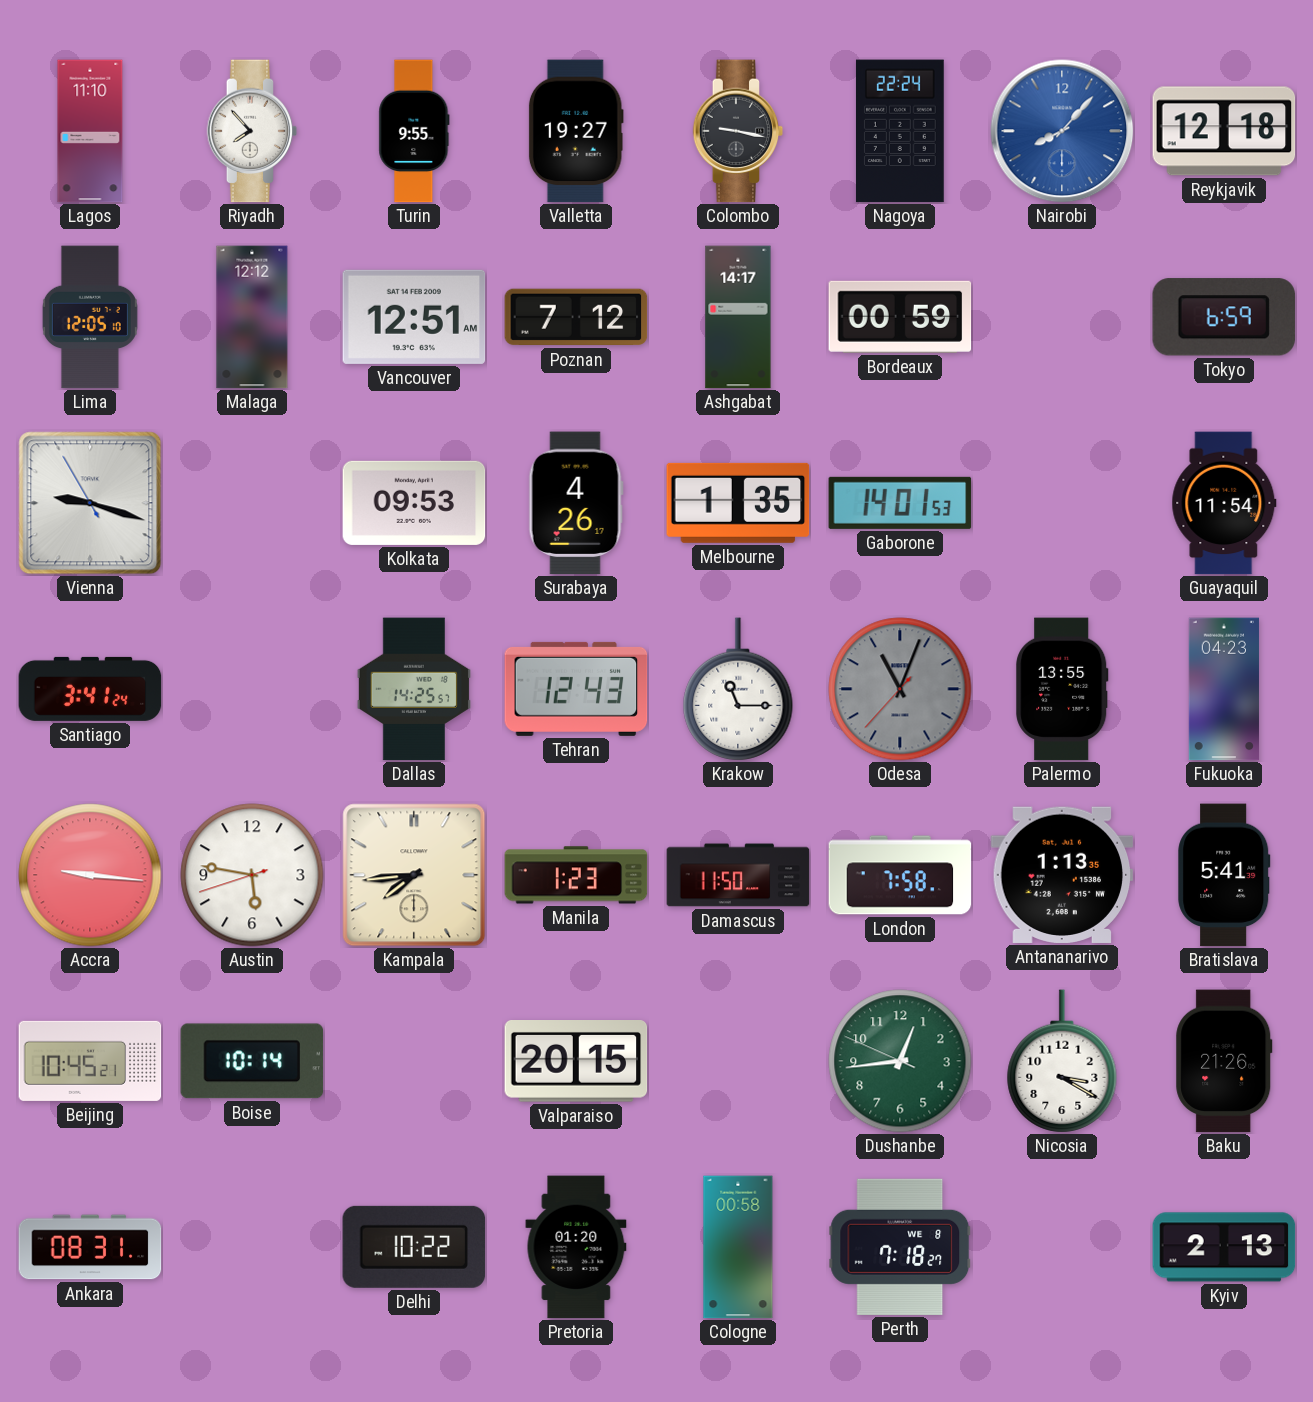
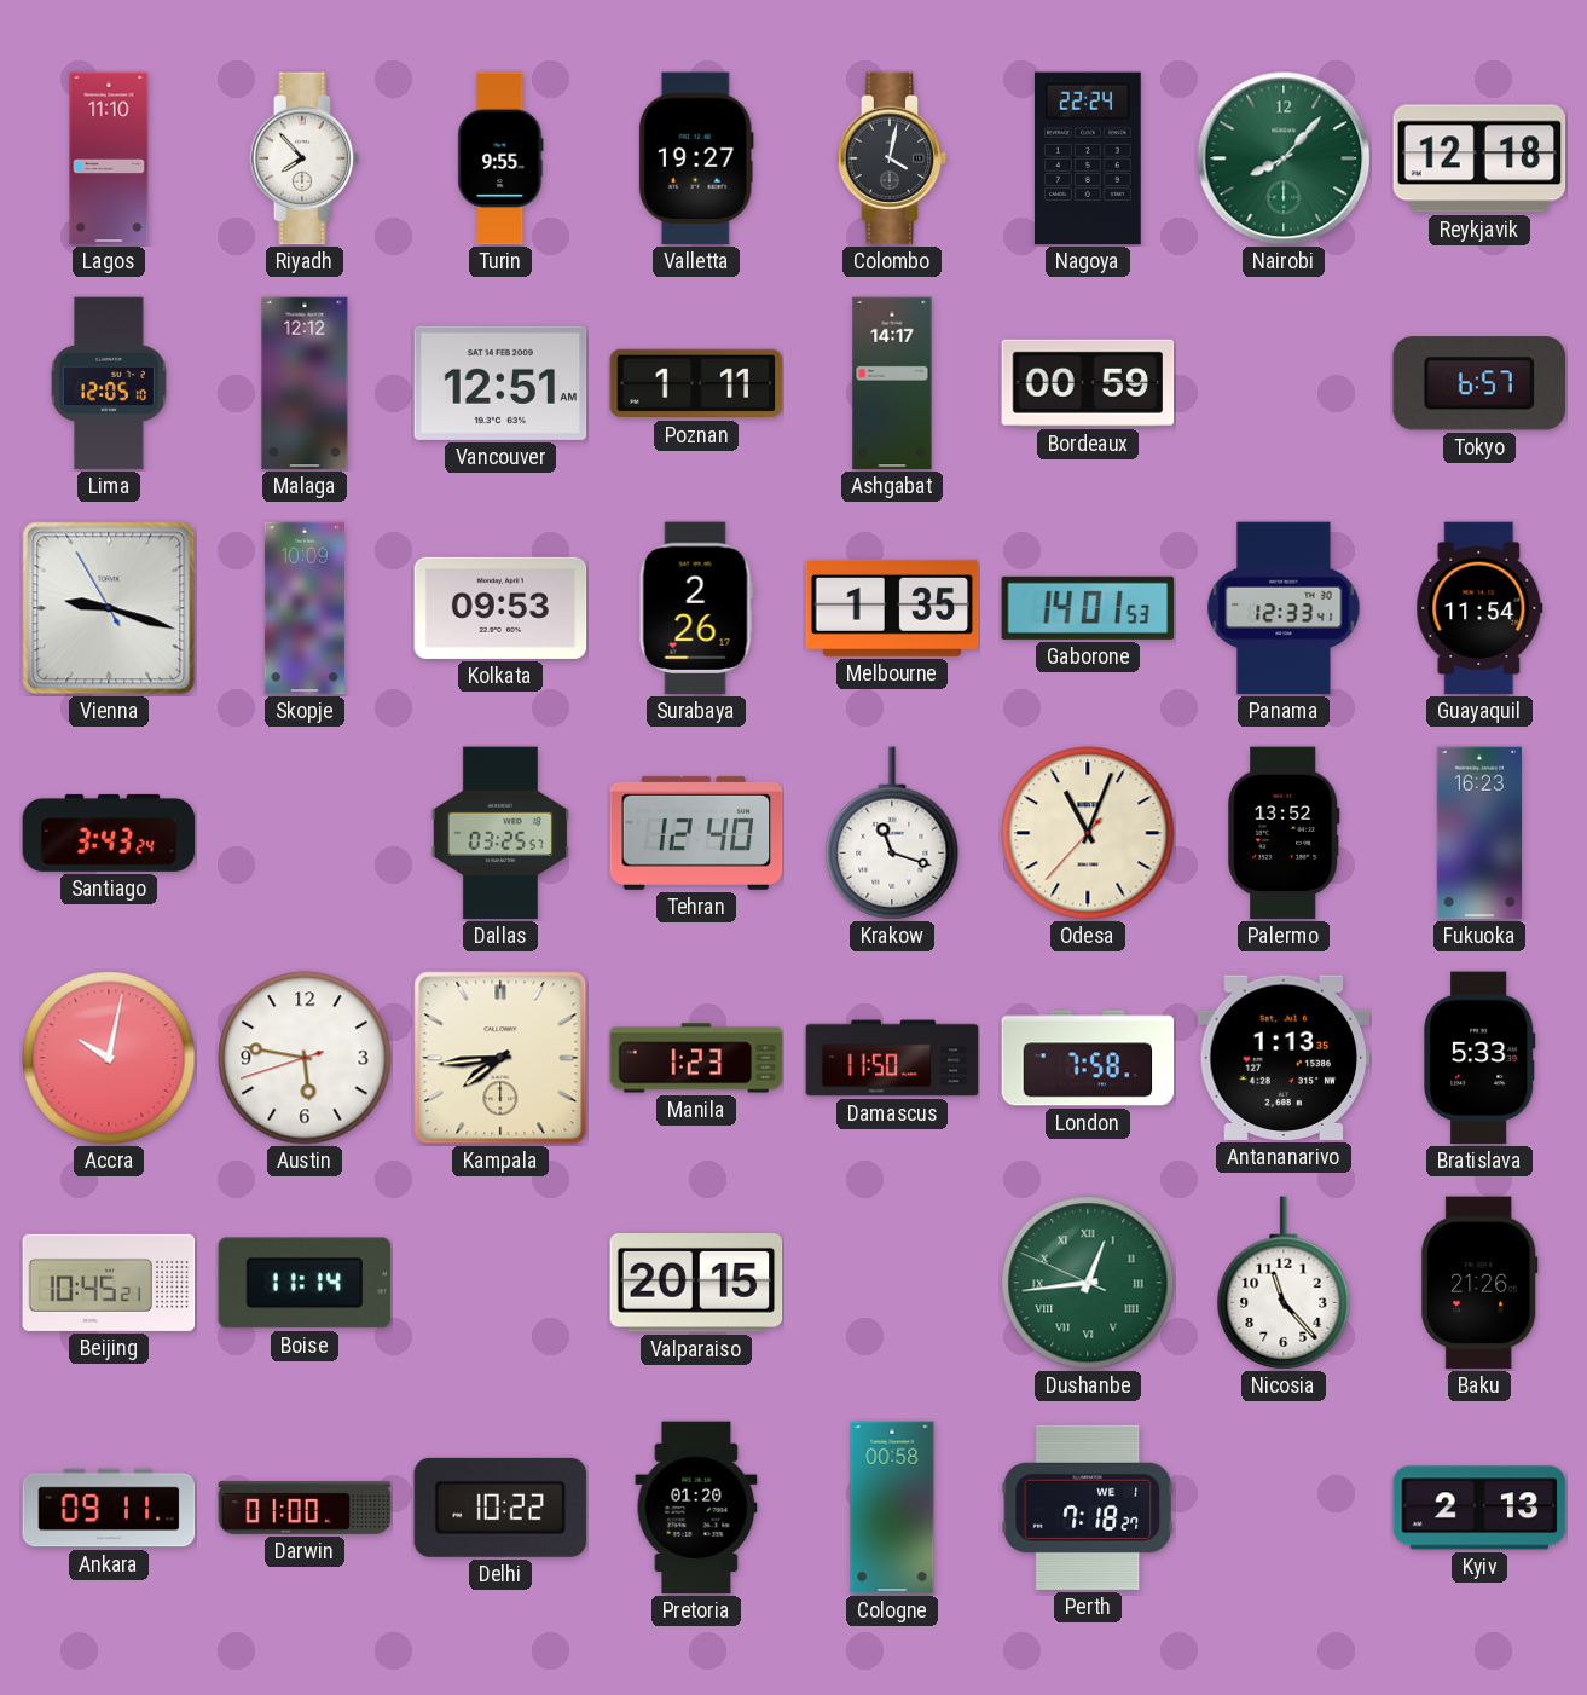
Colombo: 9:17 -> 4:02 (892, 158)
Nairobi dial: blue -> green (1284, 158)
Poznan: 7:12 -> 1:11 (696, 383)
Tokyo: 6:59 -> 6:57 (1479, 383)
Skopje: none -> 10:09 (305, 608)
Surabaya: 4:26 -> 2:26 (696, 608)
Panama: none -> 12:33 (1284, 608)
Santiago: 3:41 -> 3:43 (109, 833)
Dallas: 14:25 -> 03:25 (500, 833)
Tehran: 12:43 -> 12:40 (696, 833)
Krakow: 11:15 -> 11:18 (892, 833)
Odesa dial: grey -> cream (1088, 833)
Palermo: 13:55 -> 13:52 (1284, 833)
Fukuoka: 04:23 -> 16:23 (1479, 833)
Accra: 9:16 -> 10:02 (109, 1058)
Bratislava: 5:41 -> 5:33 (1479, 1058)
Boise: 10:14 -> 11:14 (305, 1283)
Dushanbe numerals: Arabic -> Roman (1088, 1283)
Nicosia: 3:20 -> 11:23 (1284, 1283)
Ankara: 08:31 -> 09:11 (109, 1508)
Darwin: none -> 01:00 (305, 1508)
Perth date: WE 8 -> WE 1 (1088, 1508)
